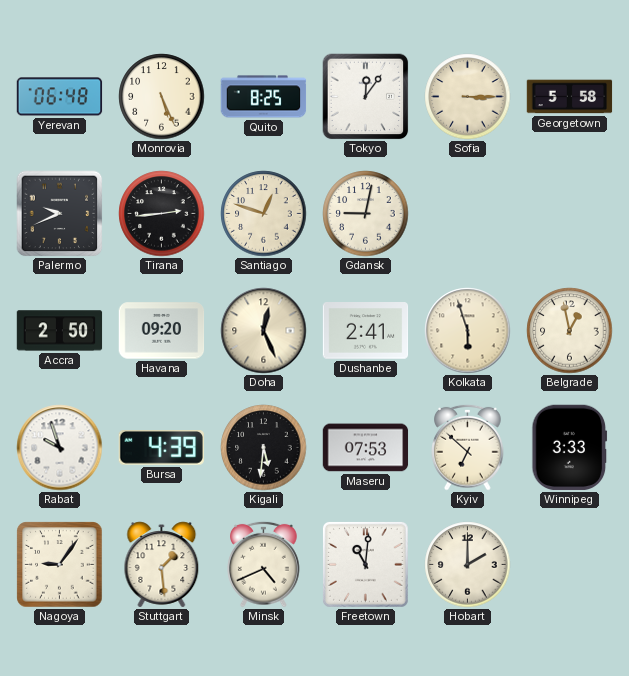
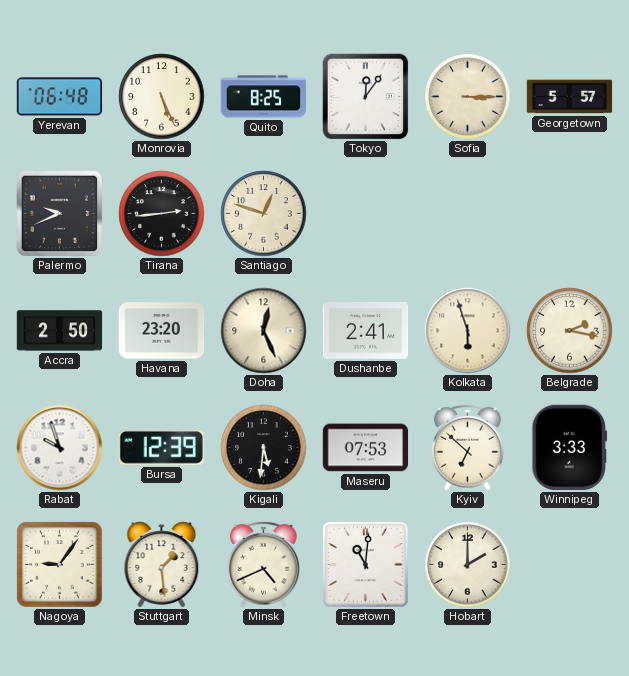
Georgetown: 5:58 -> 5:57 (570, 97)
Gdansk: 9:02 -> none (366, 214)
Havana: 09:20 -> 23:20 (162, 331)
Belgrade: 12:58 -> 2:17 (570, 331)
Bursa: 4:39 -> 12:39 (161, 448)
